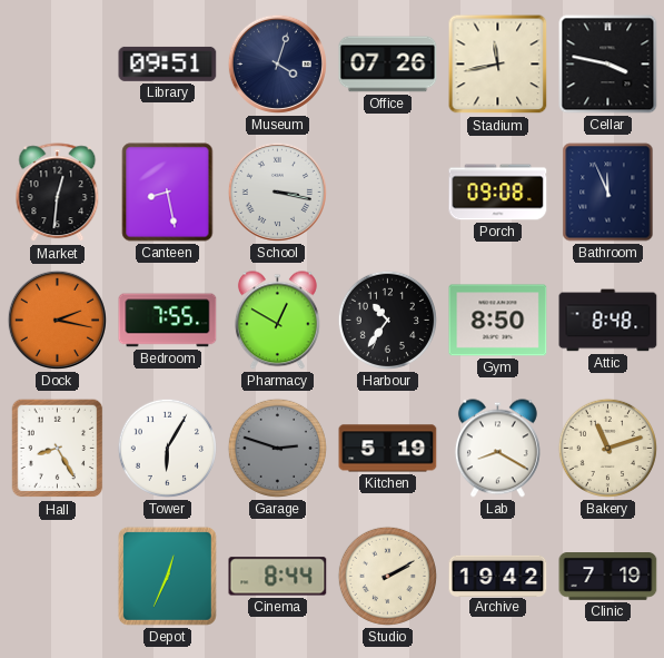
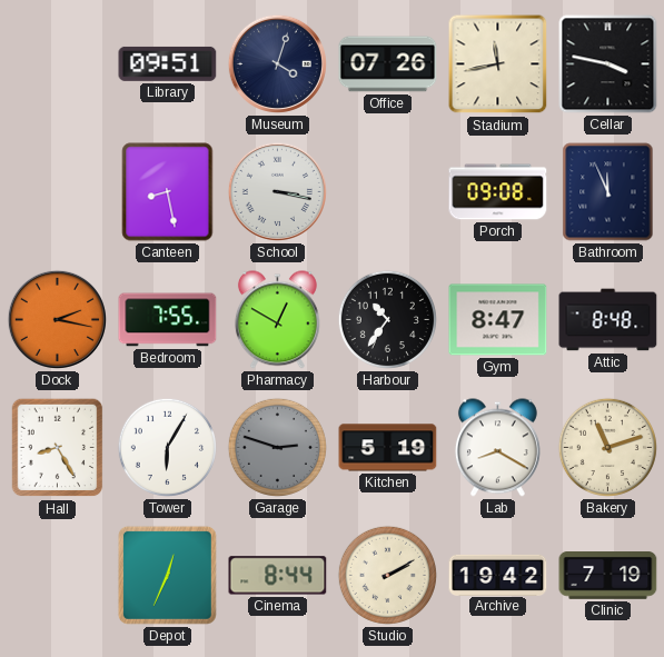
Market: 12:31 -> none (58, 193)
Gym: 8:50 -> 8:47 (498, 320)
